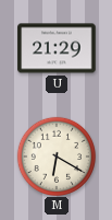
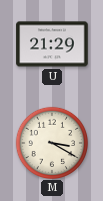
M: 6:20 -> 3:20 (51, 142)
